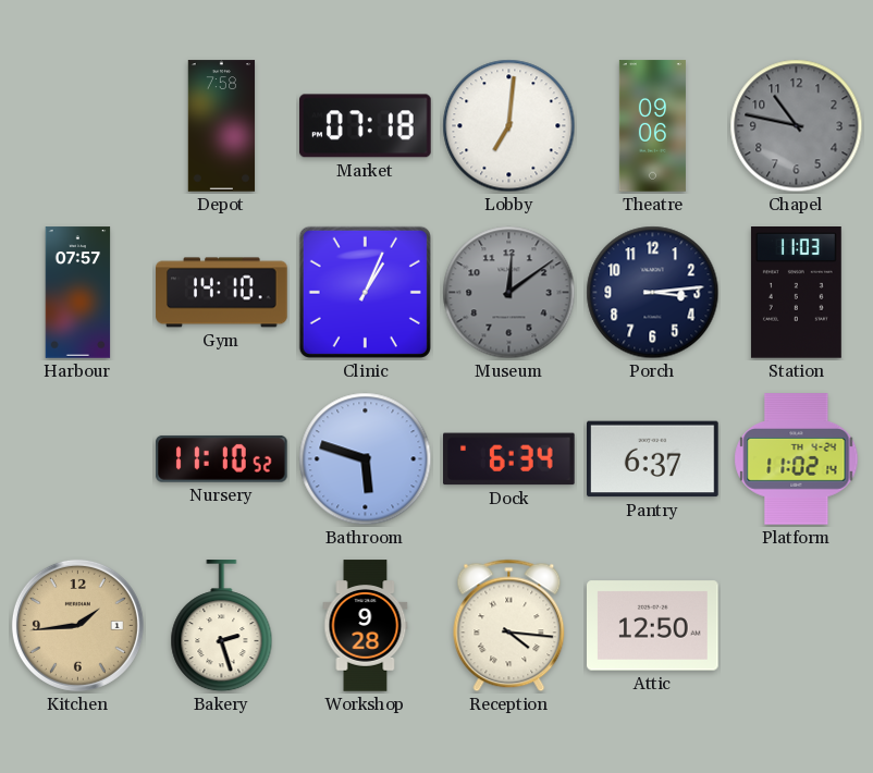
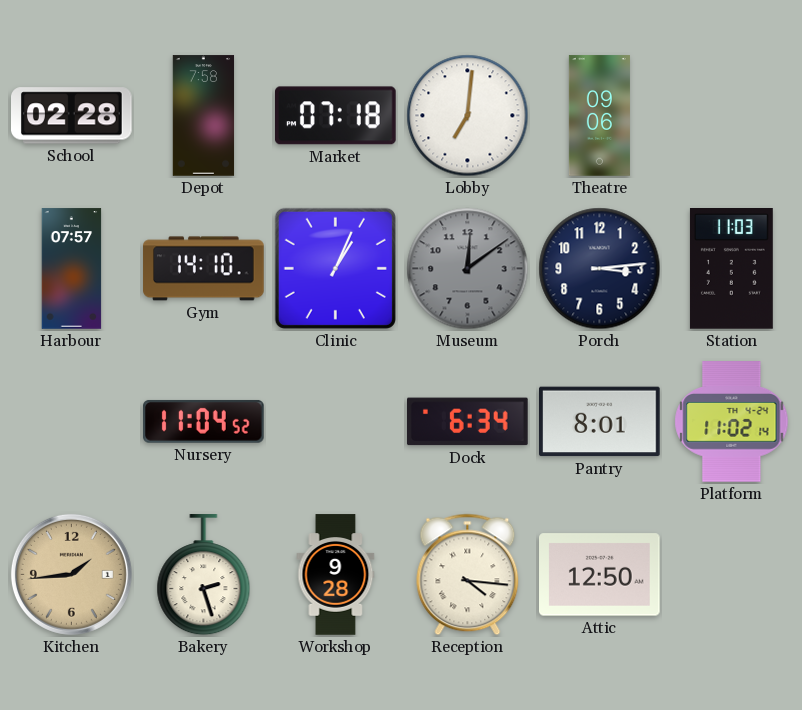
School: none -> 02:28 (72, 116)
Chapel: 10:47 -> none (797, 126)
Nursery: 11:10 -> 11:04 (204, 421)
Bathroom: 5:48 -> none (366, 459)
Pantry: 6:37 -> 8:01 (600, 422)
